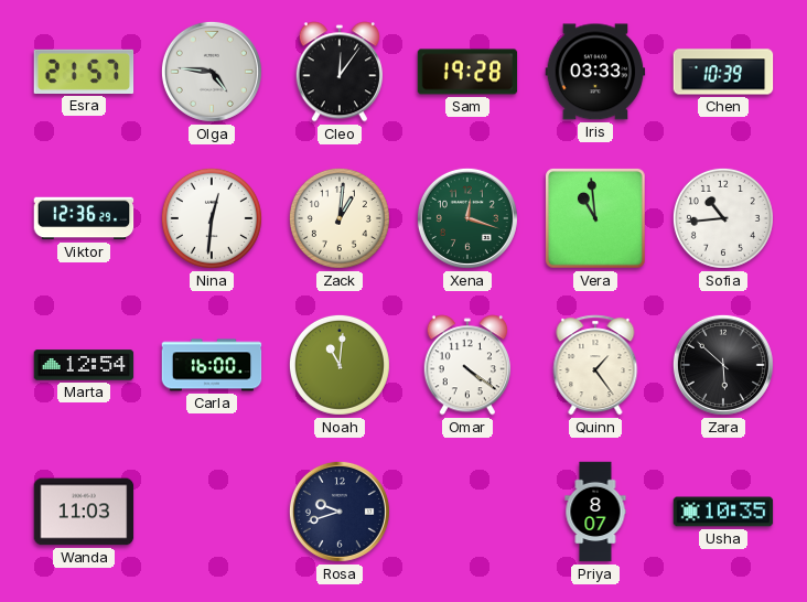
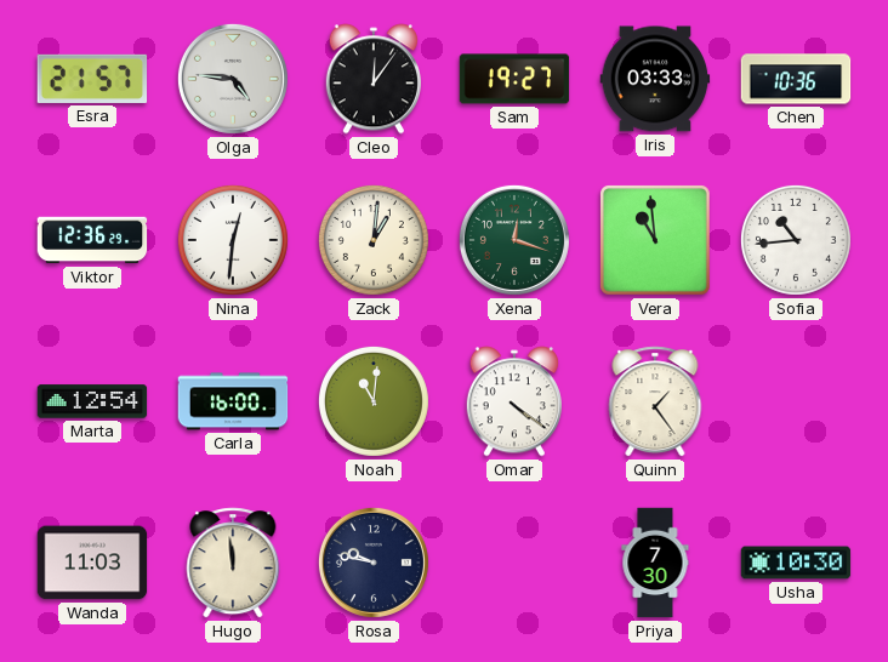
Sam: 19:28 -> 19:27 (514, 79)
Chen: 10:39 -> 10:36 (796, 79)
Zara: 5:52 -> none (723, 365)
Hugo: none -> 11:59 (233, 563)
Rosa: 9:42 -> 9:47 (374, 563)
Priya: 8:07 -> 7:30 (655, 563)
Usha: 10:35 -> 10:30 (796, 563)
